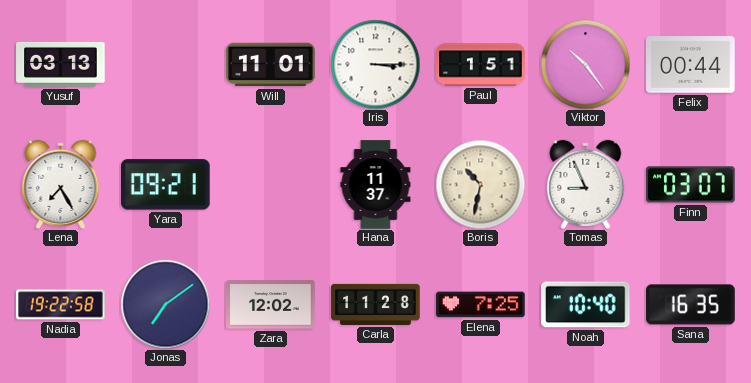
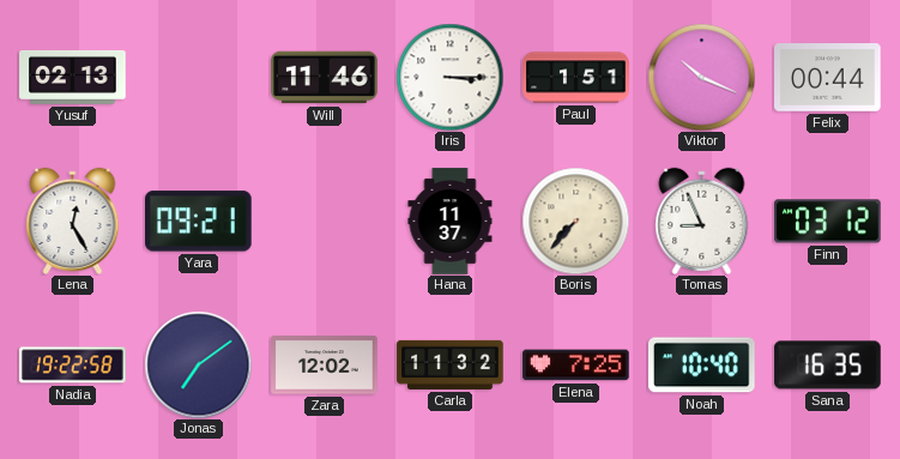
Yusuf: 03:13 -> 02:13 (73, 78)
Will: 11:01 -> 11:46 (325, 78)
Viktor: 10:24 -> 10:19 (701, 77)
Lena: 7:25 -> 12:25 (73, 221)
Boris: 10:32 -> 7:37 (575, 221)
Finn: 03:07 -> 03:12 (828, 222)
Carla: 11:28 -> 11:32 (451, 364)
